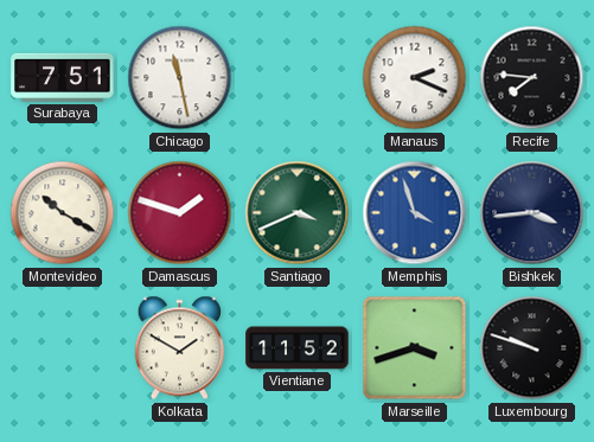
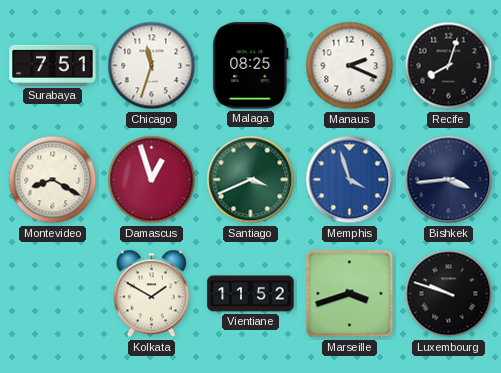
Chicago: 11:28 -> 11:33 (152, 66)
Malaga: none -> 08:25 (251, 66)
Recife: 7:46 -> 8:03 (449, 66)
Montevideo: 10:20 -> 8:20 (53, 180)
Damascus: 1:48 -> 12:57 (152, 180)
